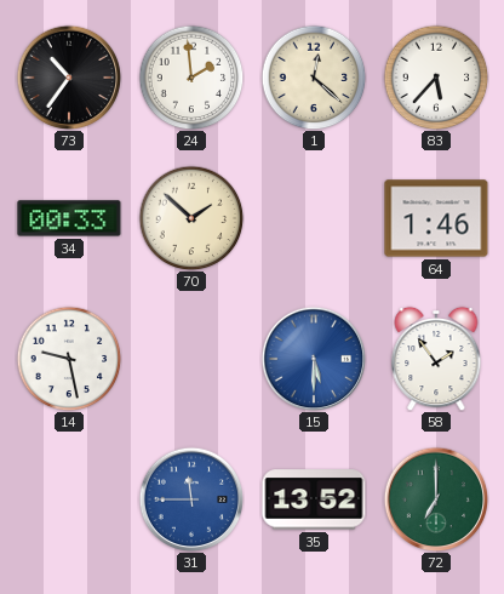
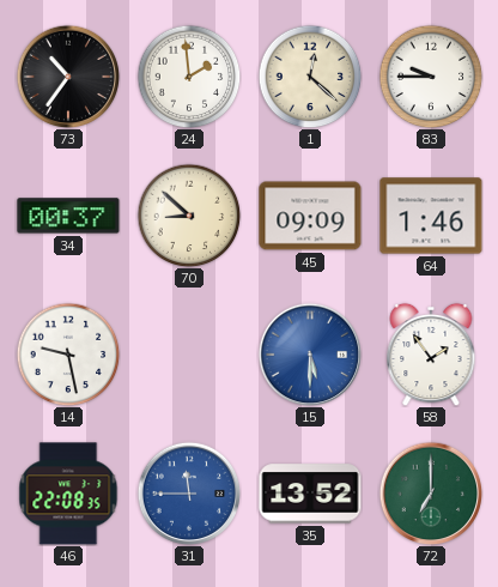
83: 5:37 -> 9:45 (431, 77)
34: 00:33 -> 00:37 (68, 216)
70: 1:52 -> 8:52 (189, 216)
45: none -> 09:09 (310, 216)
46: none -> 22:08 (68, 494)
